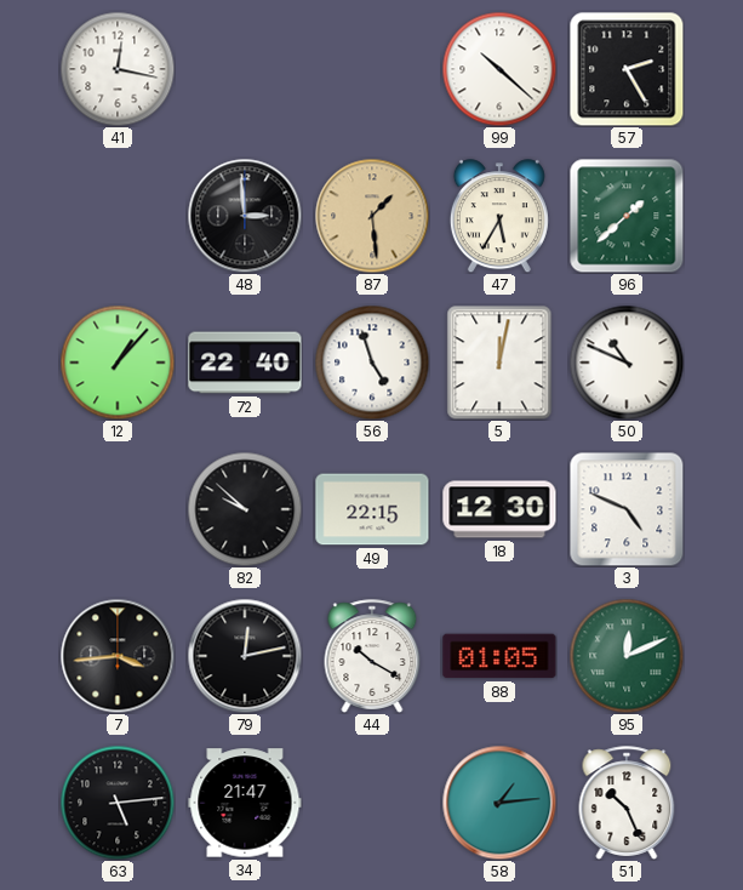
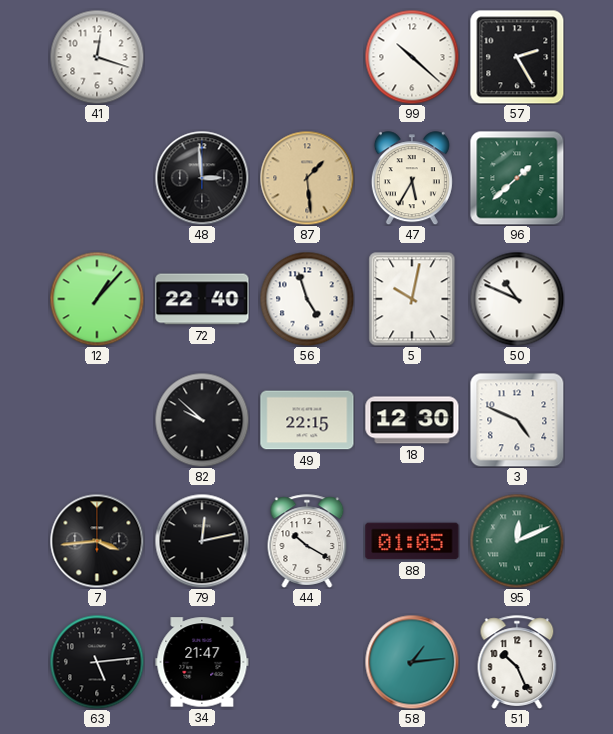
41: 12:17 -> 12:18 (97, 57)
5: 12:02 -> 10:02 (412, 299)
